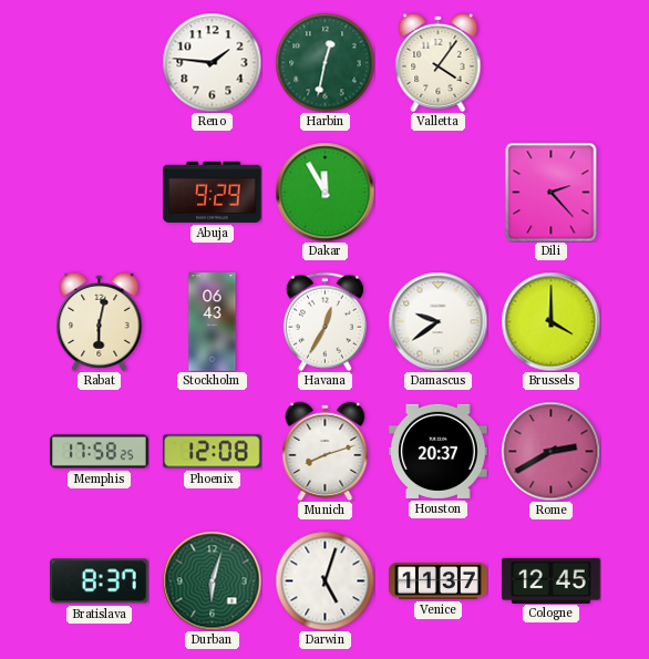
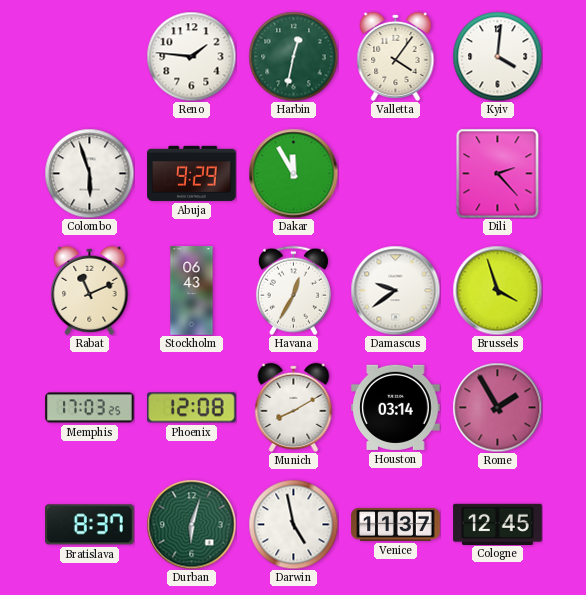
Kyiv: none -> 4:01 (497, 56)
Colombo: none -> 5:57 (89, 173)
Rabat: 6:02 -> 11:11 (90, 290)
Brussels: 4:00 -> 3:57 (497, 290)
Memphis: 17:58 -> 17:03 (90, 408)
Munich: 8:12 -> 8:10 (294, 407)
Houston: 20:37 -> 03:14 (396, 407)
Rome: 2:40 -> 1:55 (497, 407)
Darwin: 5:03 -> 4:58 (293, 524)
